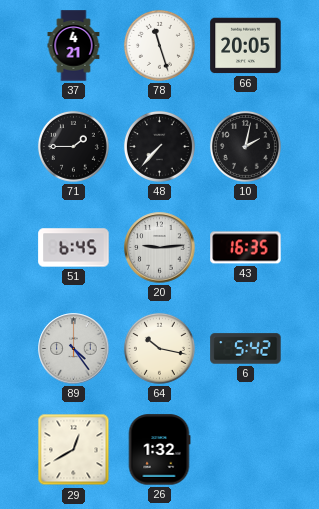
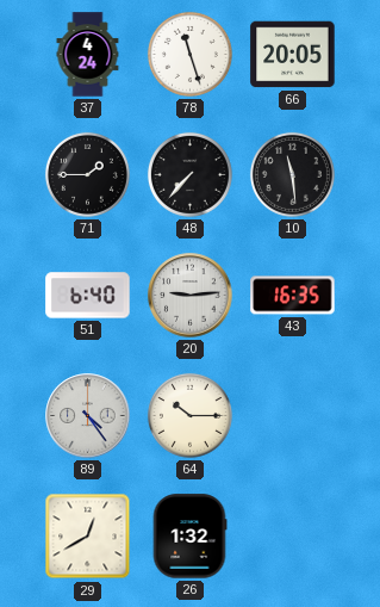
37: 4:21 -> 4:24 (88, 55)
10: 2:02 -> 11:29 (292, 174)
51: 6:45 -> 6:40 (88, 296)
64: 10:17 -> 10:15 (189, 415)
6: 5:42 -> none (246, 349)
